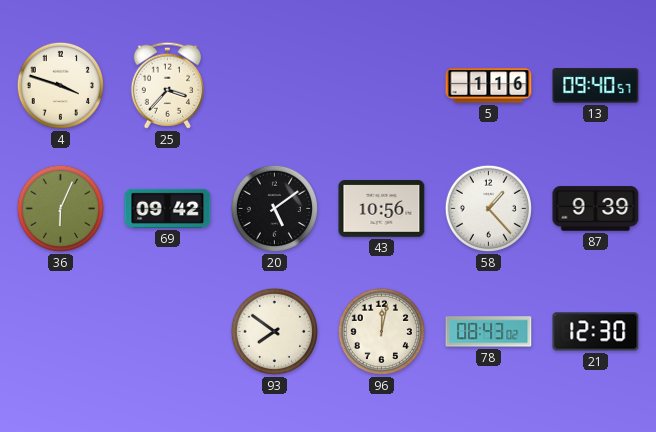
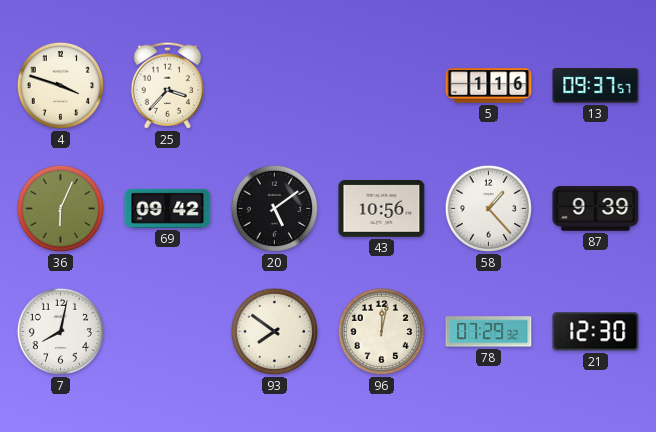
13: 09:40 -> 09:37 (596, 86)
7: none -> 8:02 (60, 331)
78: 08:43 -> 07:29 (489, 332)
